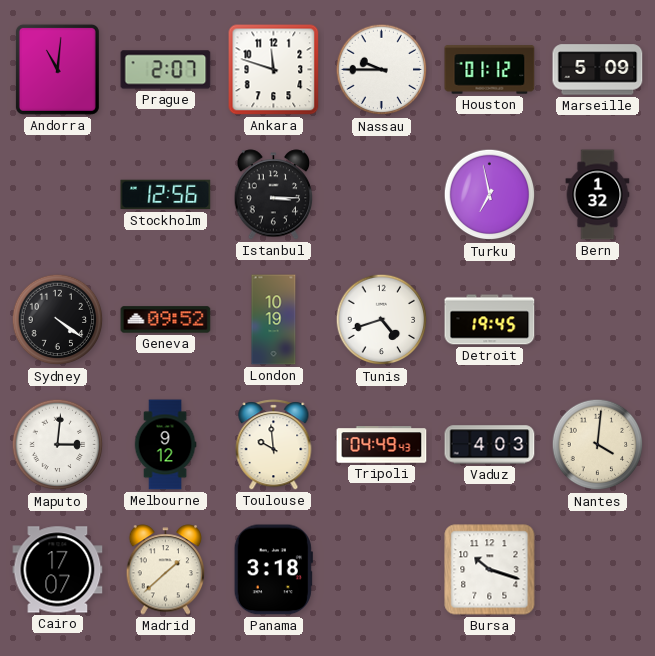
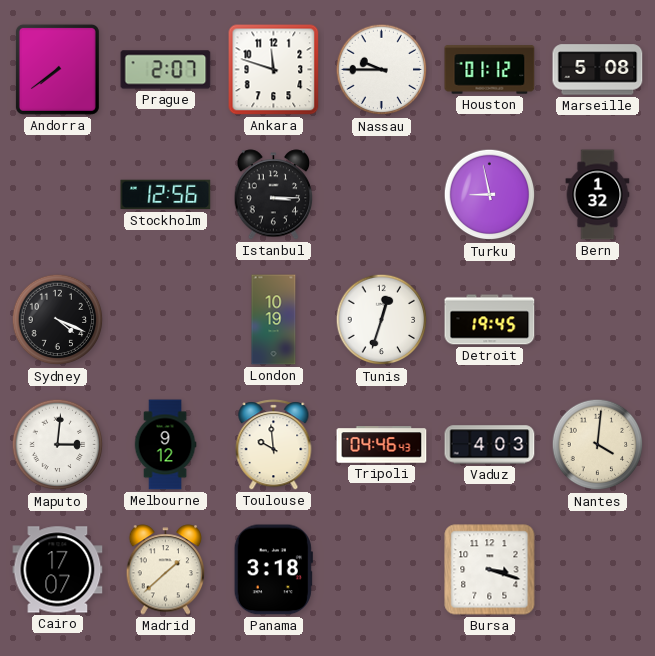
Andorra: 11:01 -> 7:39 (57, 69)
Marseille: 5:09 -> 5:08 (598, 70)
Turku: 6:58 -> 8:58 (490, 195)
Sydney: 4:21 -> 4:19 (58, 320)
Geneva: 09:52 -> none (166, 320)
Tunis: 4:42 -> 12:33 (382, 320)
Tripoli: 04:49 -> 04:46 (382, 445)
Bursa: 10:18 -> 3:18 (490, 570)
